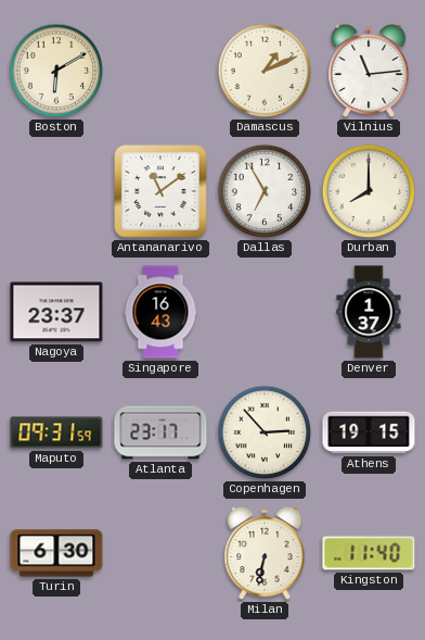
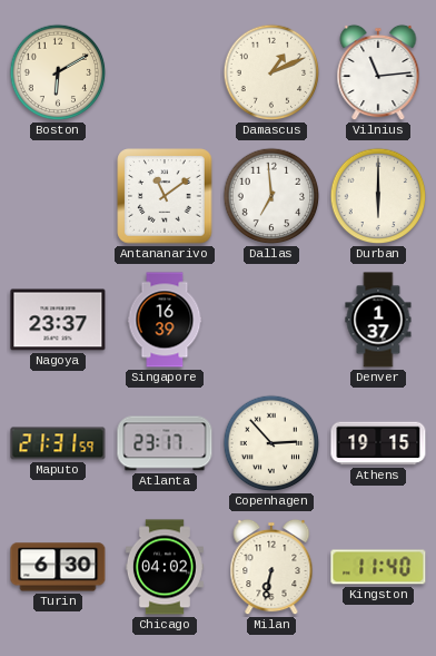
Dallas: 6:55 -> 6:59 (271, 196)
Durban: 8:00 -> 6:00 (378, 196)
Singapore: 16:43 -> 16:39 (165, 320)
Maputo: 09:31 -> 21:31 (58, 443)
Chicago: none -> 04:02 (165, 567)
